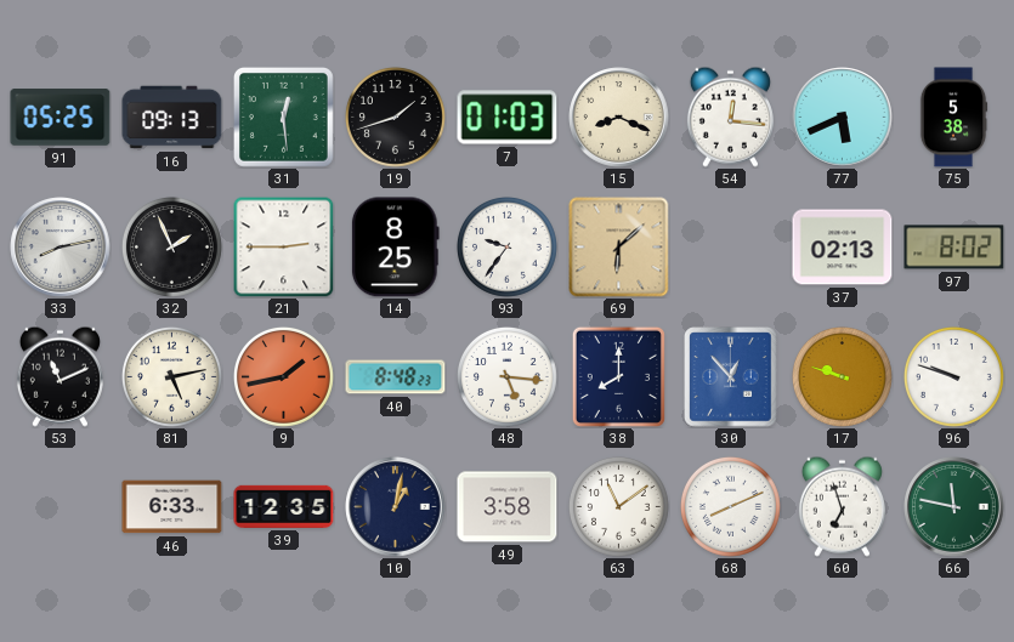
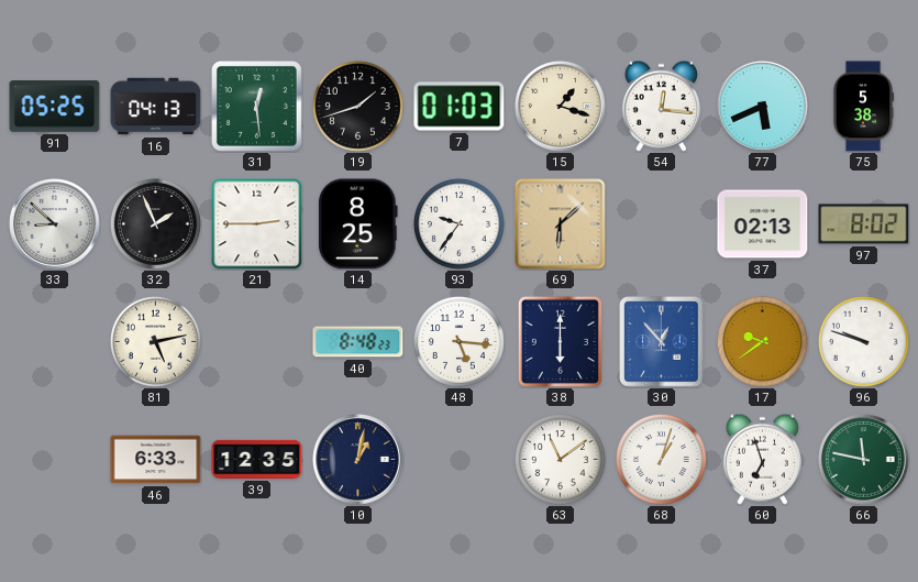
16: 09:13 -> 04:13 (156, 107)
15: 8:19 -> 1:18 (561, 107)
33: 8:13 -> 8:52 (55, 224)
53: 11:11 -> none (60, 376)
9: 1:43 -> none (283, 376)
38: 8:00 -> 6:00 (560, 341)
17: 9:48 -> 9:39 (762, 341)
49: 3:58 -> none (508, 507)
68: 8:11 -> 1:03 (661, 459)
